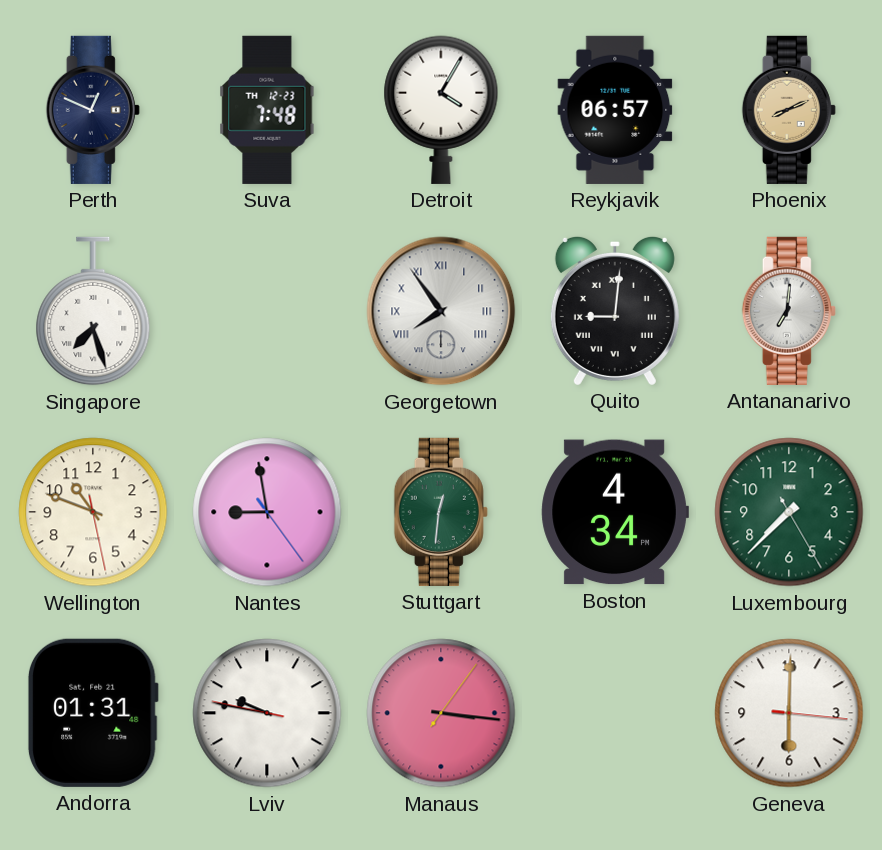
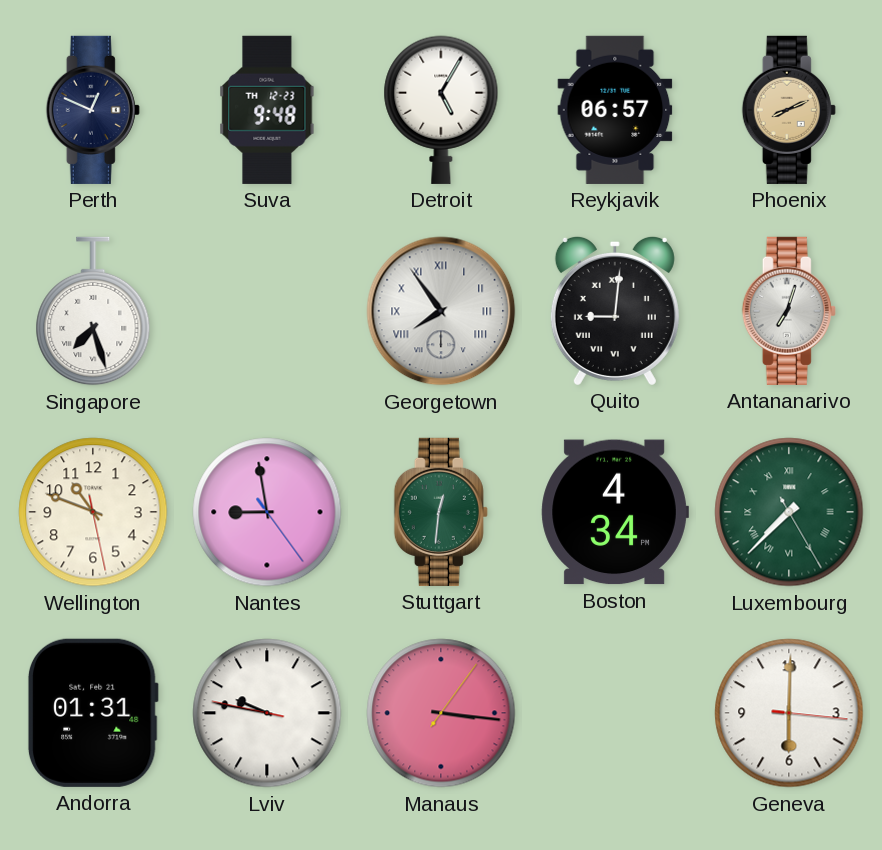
Suva: 7:48 -> 9:48 (267, 110)
Detroit: 4:05 -> 5:05 (441, 110)
Antananarivo: 7:01 -> 7:03 (789, 311)
Luxembourg numerals: Arabic -> Roman (789, 512)
